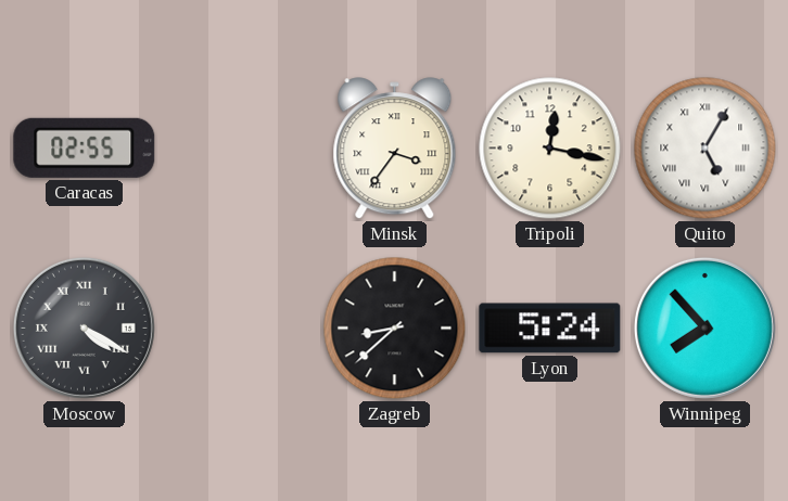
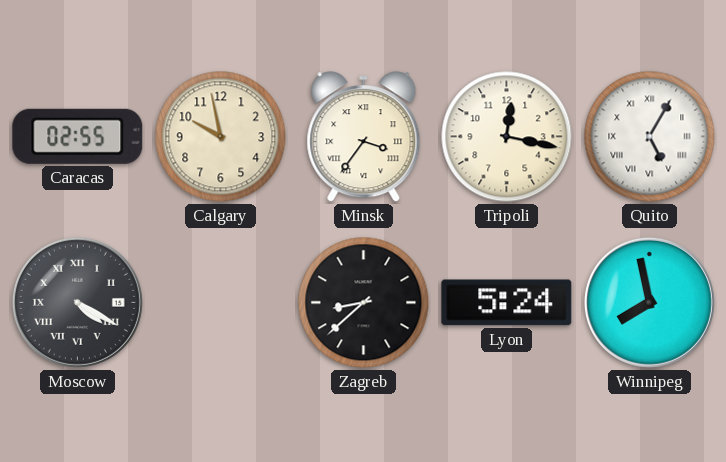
Calgary: none -> 9:58 (221, 137)
Winnipeg: 7:53 -> 7:58 (649, 302)
